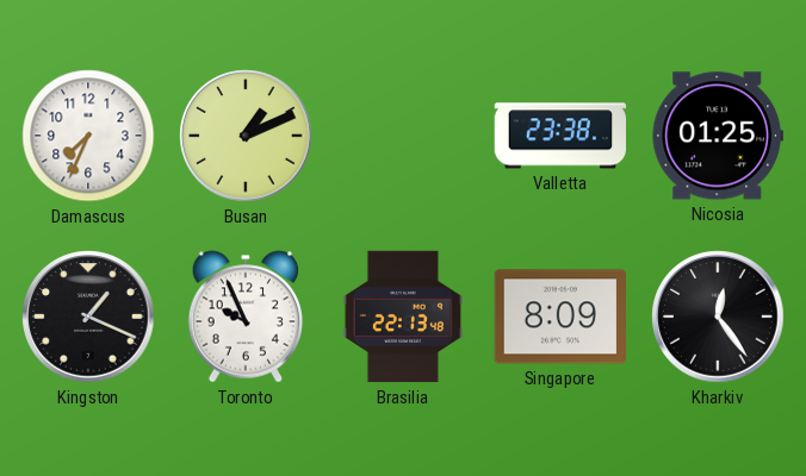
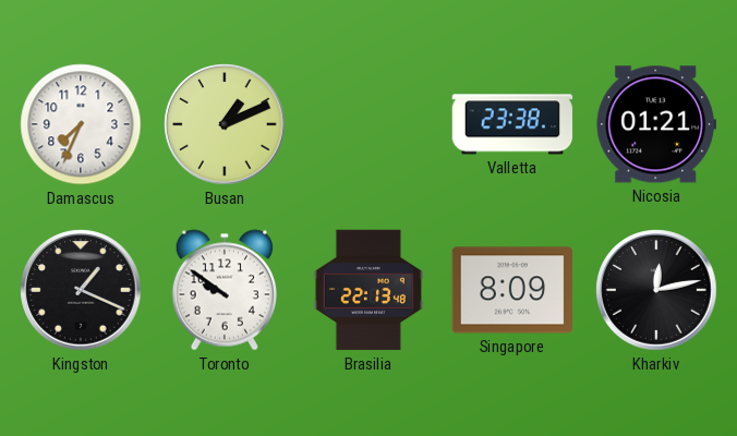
Nicosia: 01:25 -> 01:21 (655, 124)
Toronto: 9:56 -> 9:51 (223, 290)
Kharkiv: 12:24 -> 12:13 (656, 290)
